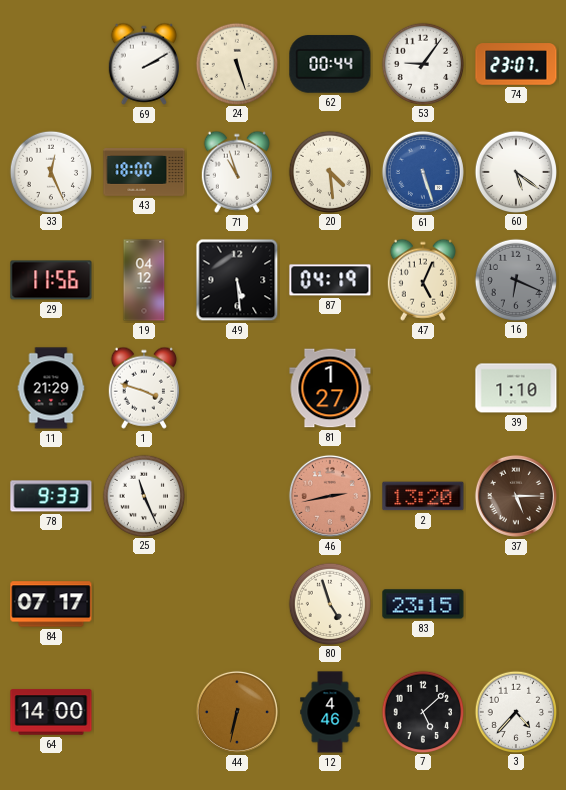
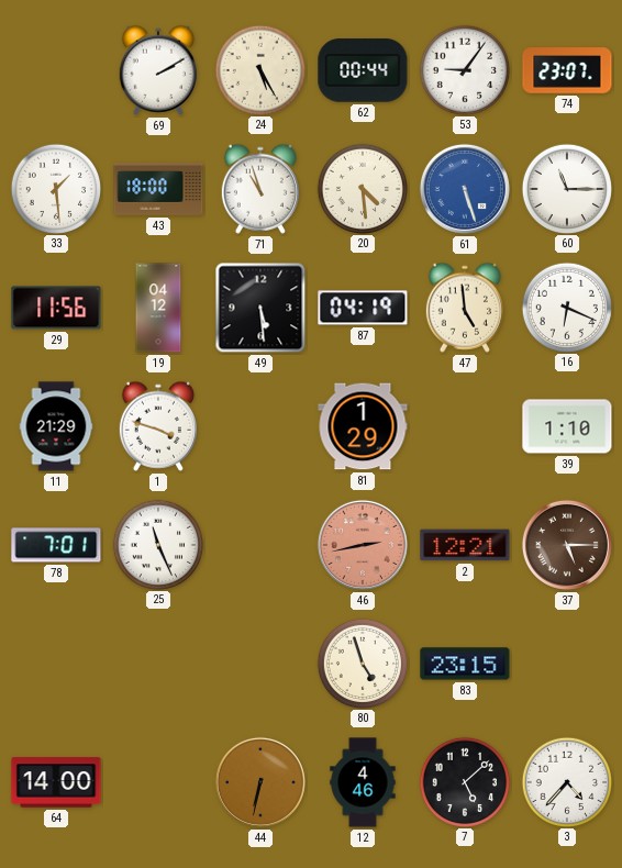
24: 5:27 -> 5:25 (259, 69)
33: 12:26 -> 1:29 (55, 188)
60: 5:21 -> 11:15 (566, 188)
47: 5:04 -> 4:59 (465, 308)
16 dial: grey -> white (566, 307)
81: 1:27 -> 1:29 (363, 426)
78: 9:33 -> 7:01 (56, 545)
2: 13:20 -> 12:21 (465, 545)
84: 07:17 -> none (51, 604)
